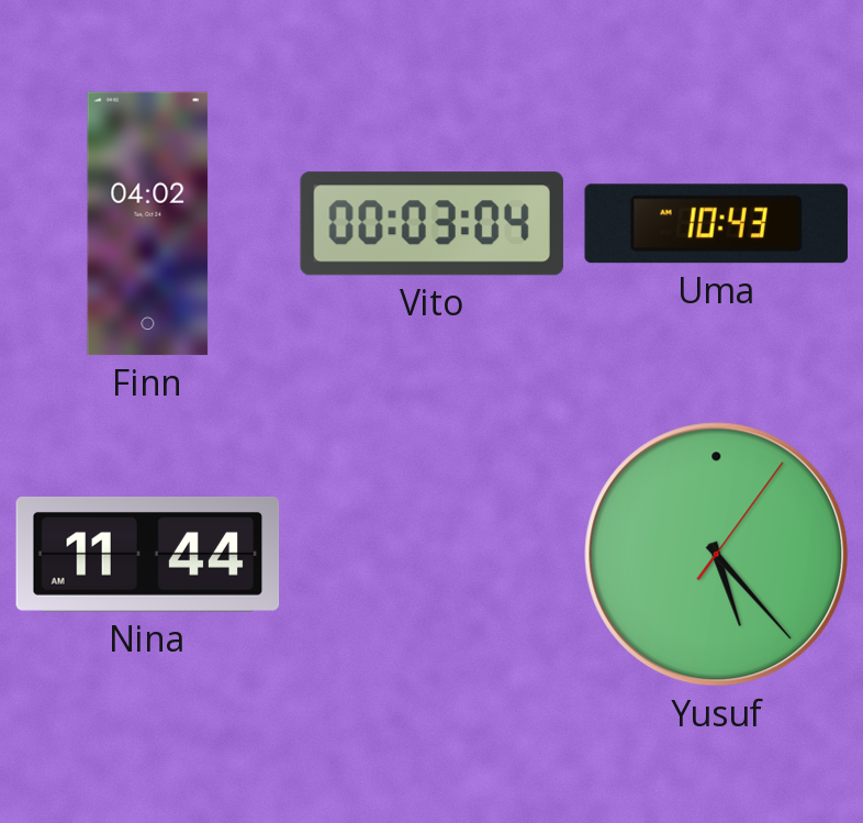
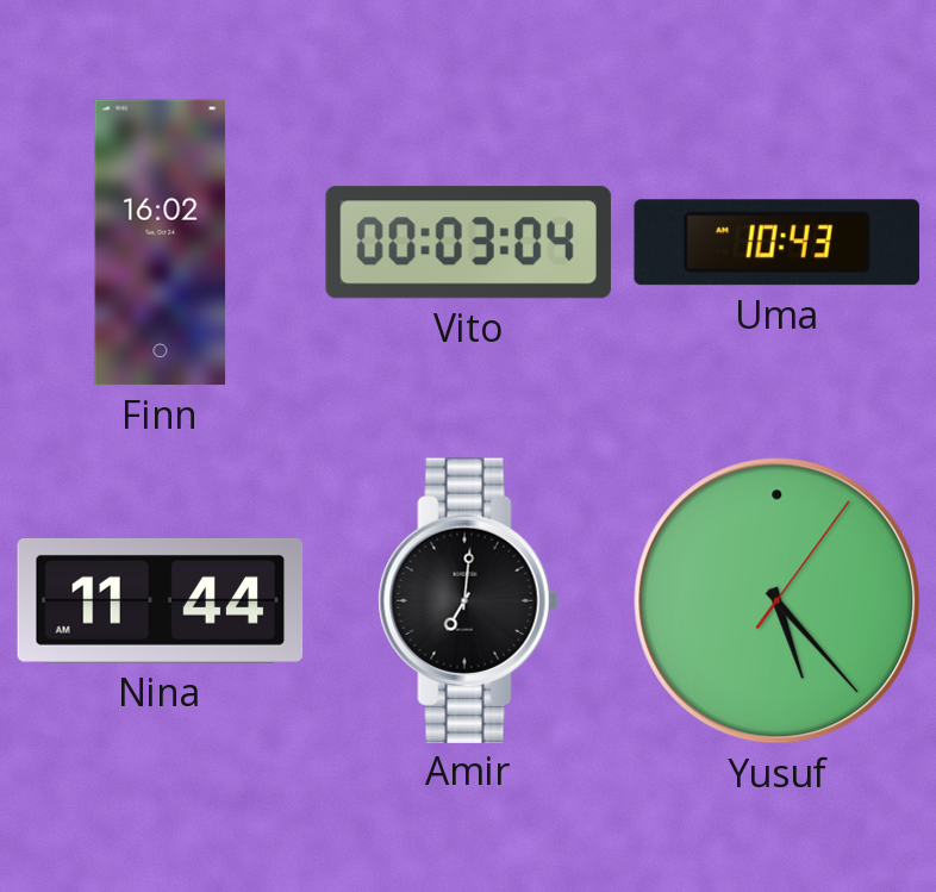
Finn: 04:02 -> 16:02 (161, 243)
Amir: none -> 7:01 (468, 600)
